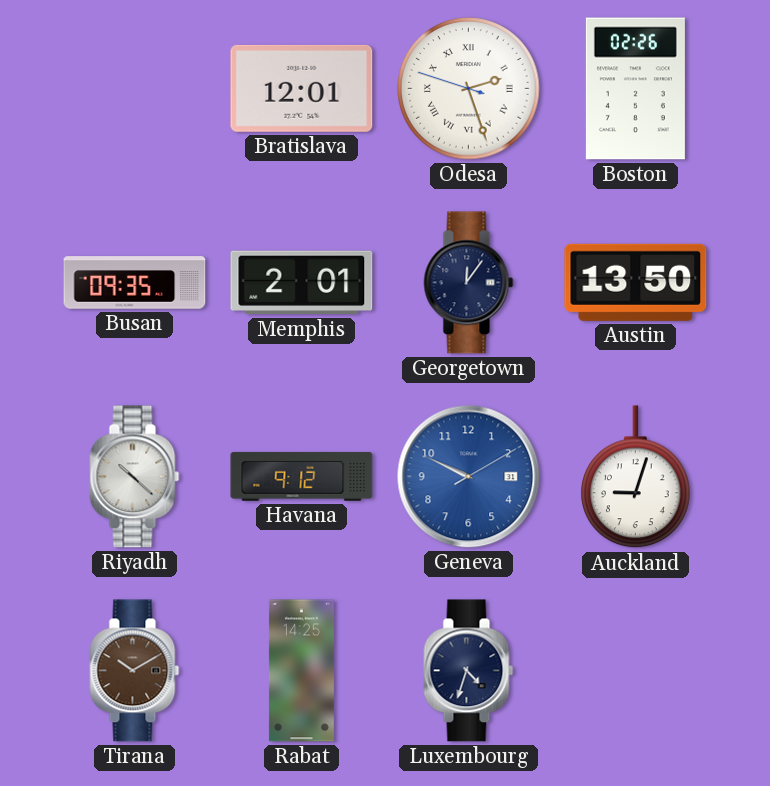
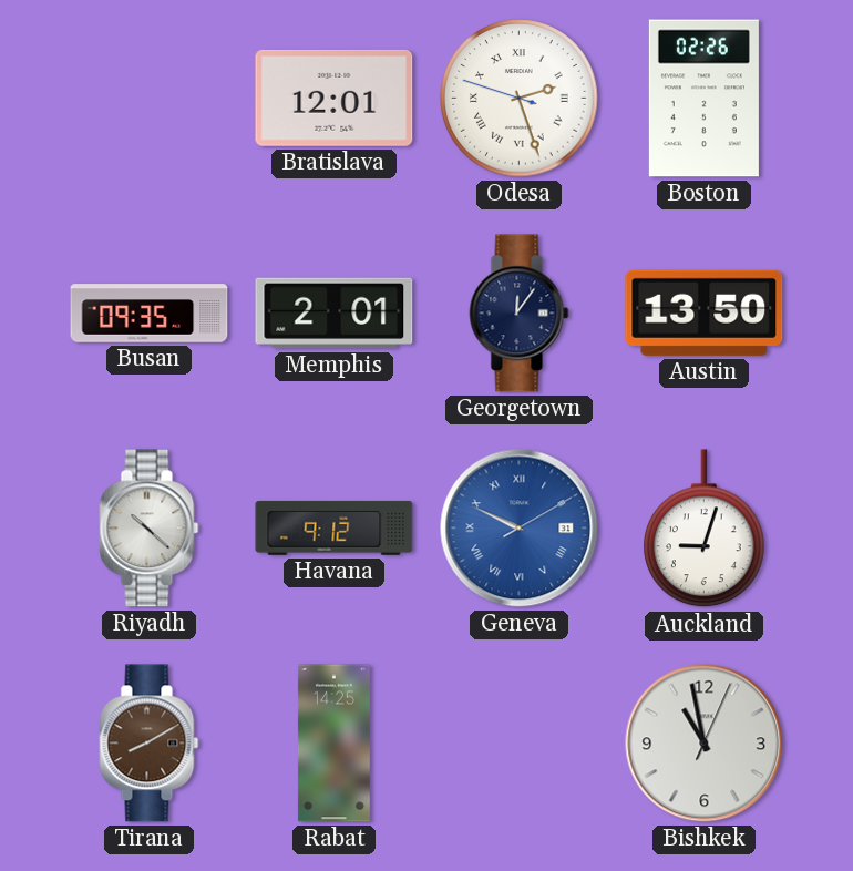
Geneva numerals: Arabic -> Roman (520, 529)
Tirana: 10:10 -> 8:10 (150, 744)
Luxembourg: 4:33 -> none (469, 671)
Bishkek: none -> 10:58 (705, 744)
